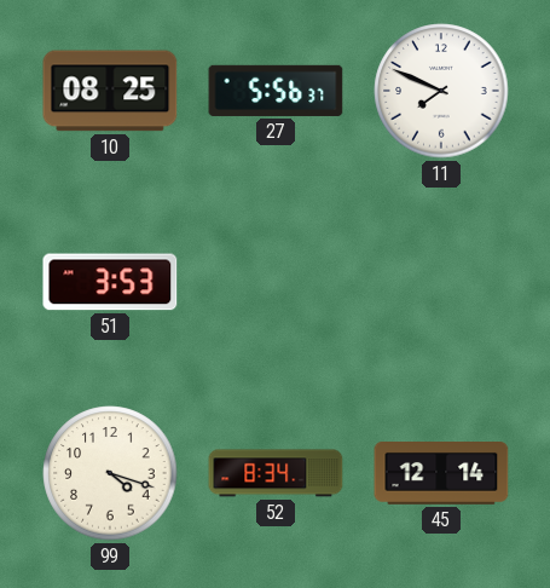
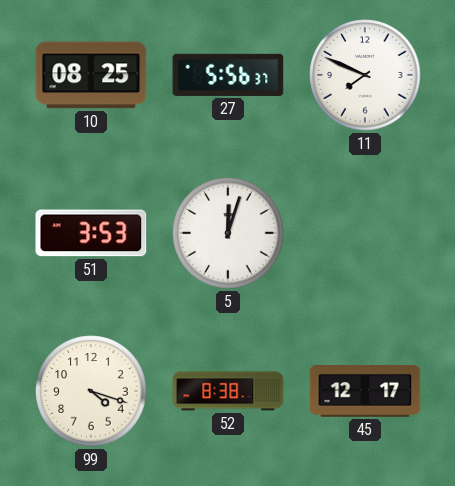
5: none -> 12:03 (228, 233)
52: 8:34 -> 8:38 (228, 391)
45: 12:14 -> 12:17 (365, 392)
